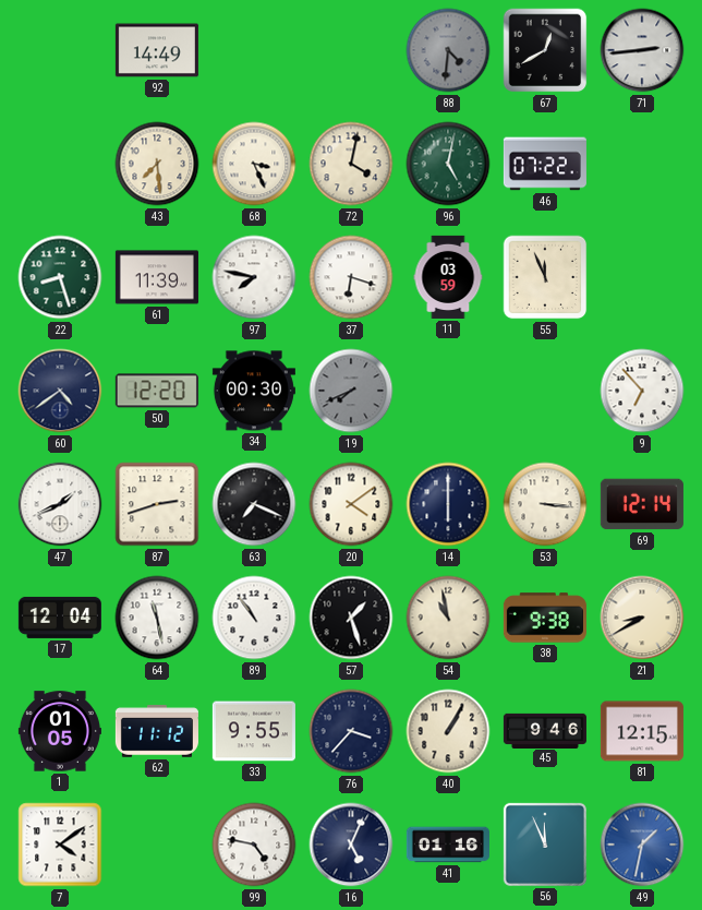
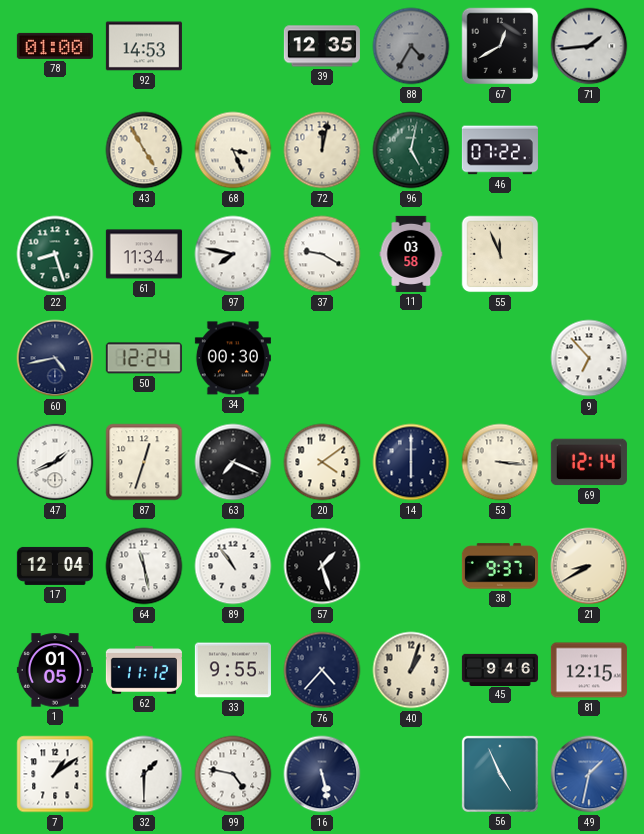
78: none -> 01:00 (55, 46)
92: 14:49 -> 14:53 (144, 46)
39: none -> 12:35 (322, 46)
88: 4:31 -> 4:35 (411, 46)
71: 2:44 -> 1:44 (589, 46)
43: 7:29 -> 4:55 (144, 150)
72: 4:02 -> 12:02 (322, 150)
61: 11:39 -> 11:34 (144, 254)
37: 6:18 -> 9:20 (322, 254)
11: 03:59 -> 03:58 (411, 254)
60: 4:39 -> 4:43 (55, 358)
50: 12:20 -> 12:24 (144, 358)
19: 7:41 -> none (351, 391)
87: 2:42 -> 12:33 (144, 462)
54: 10:58 -> none (448, 618)
38: 9:38 -> 9:37 (500, 566)
76: 3:37 -> 4:37 (322, 670)
40: 1:05 -> 1:03 (411, 670)
7: 4:09 -> 1:09 (55, 774)
32: none -> 1:30 (144, 774)
16: 5:04 -> 5:28 (322, 774)
41: 01:16 -> none (448, 845)
56: 11:56 -> 4:56 (500, 774)
